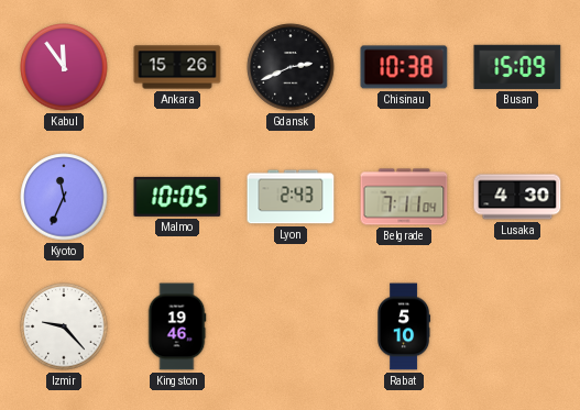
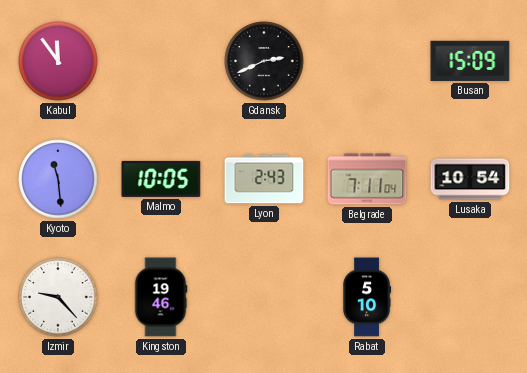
Ankara: 15:26 -> none (177, 67)
Chisinau: 10:38 -> none (404, 67)
Kyoto: 11:34 -> 11:29 (58, 179)
Lusaka: 4:30 -> 10:54 (470, 179)
